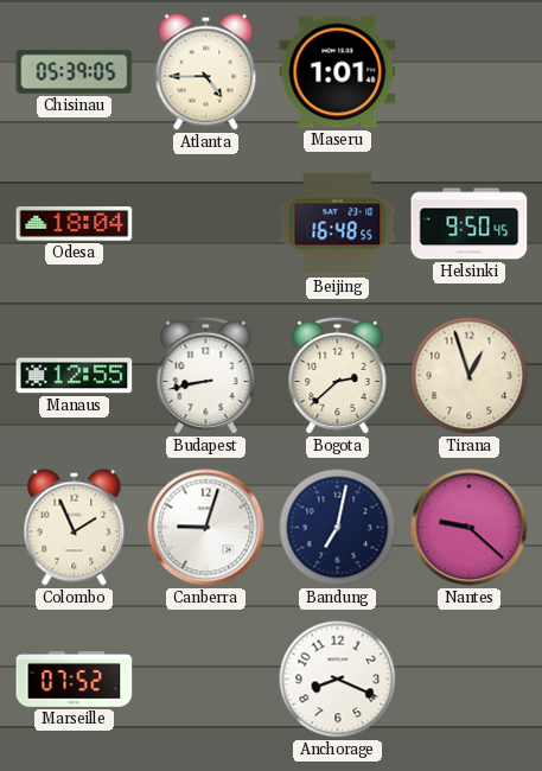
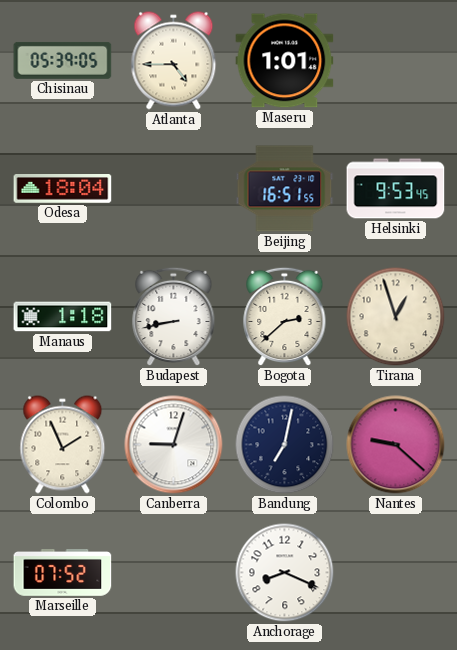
Beijing: 16:48 -> 16:51 (285, 189)
Helsinki: 9:50 -> 9:53 (396, 189)
Manaus: 12:55 -> 1:18 (63, 317)
